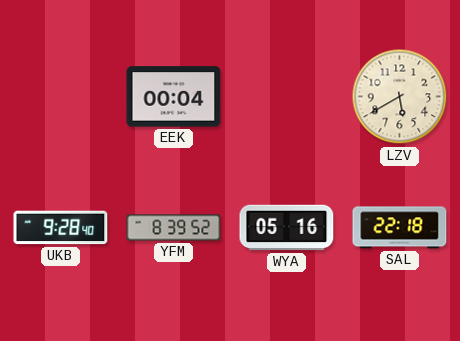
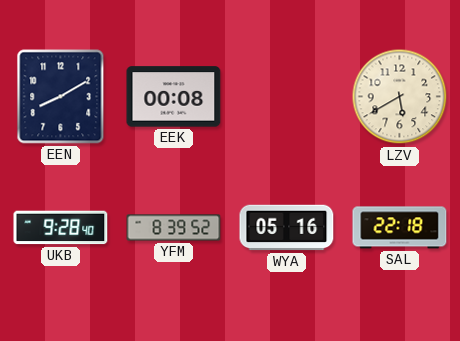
EEN: none -> 8:10 (61, 97)
EEK: 00:04 -> 00:08 (174, 97)
